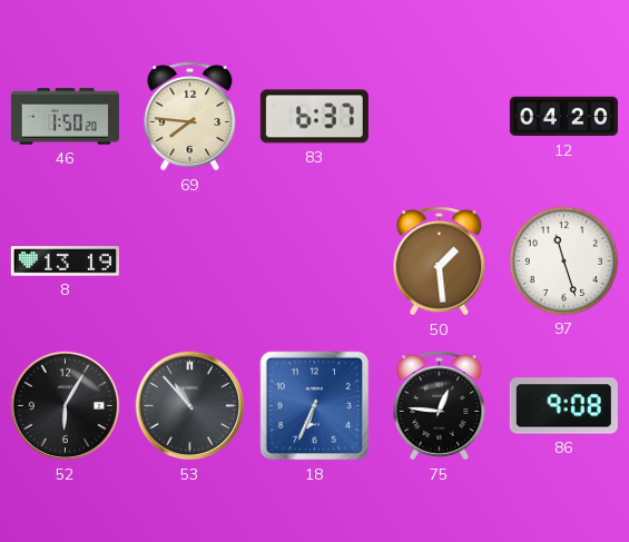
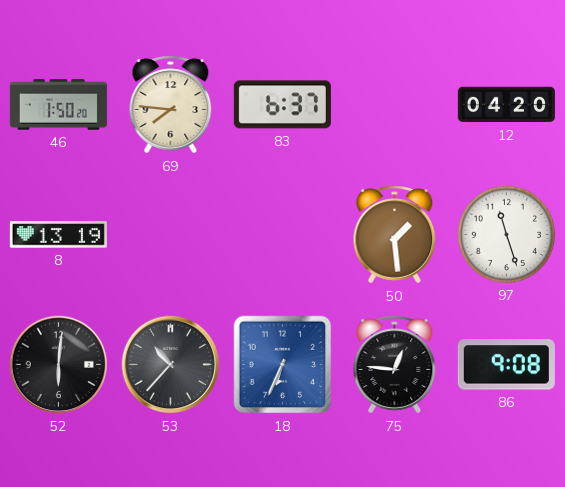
52: 6:05 -> 6:01 (59, 365)
53: 10:53 -> 10:37 (171, 365)
